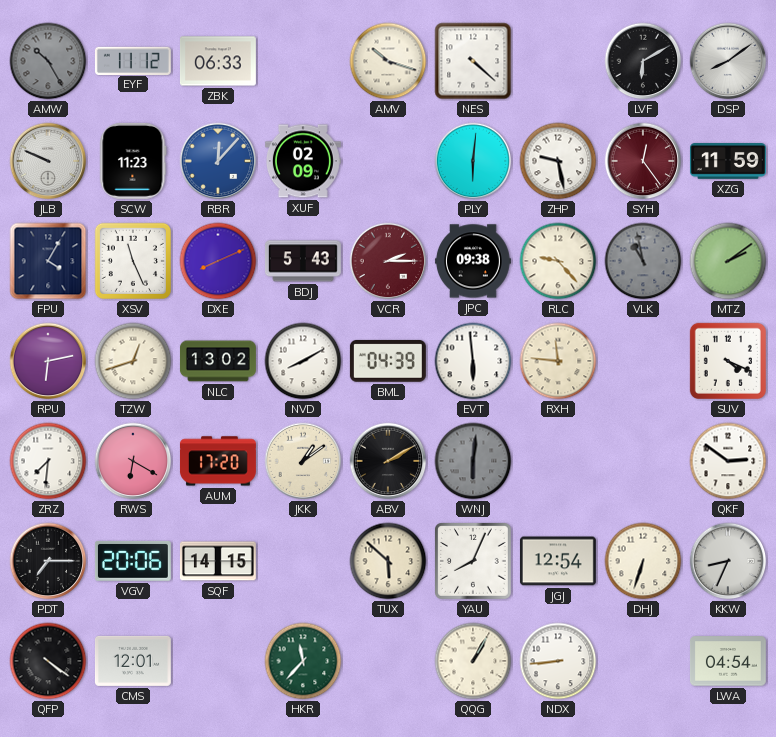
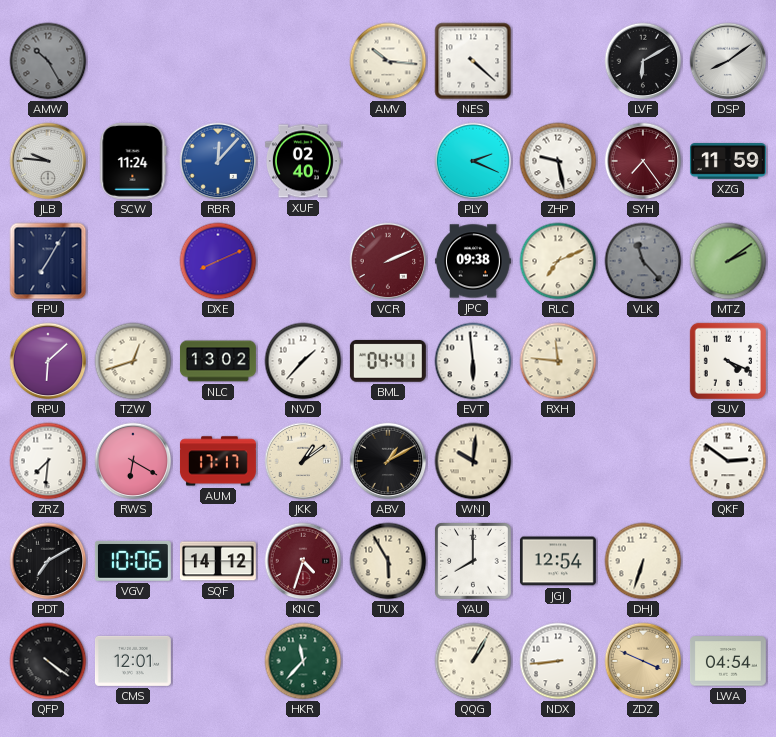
EYF: 11:12 -> none (133, 60)
ZBK: 06:33 -> none (218, 61)
AMV: 10:18 -> 10:16 (388, 61)
JLB: 9:49 -> 9:46 (48, 161)
SCW: 11:23 -> 11:24 (133, 161)
XUF: 02:09 -> 02:40 (303, 161)
PLY: 6:01 -> 2:19 (473, 161)
SYH: 12:24 -> 7:24 (643, 161)
FPU: 4:05 -> 7:05 (48, 261)
XSV: 11:26 -> none (133, 261)
BDJ: 5:43 -> none (303, 261)
VCR: 2:15 -> 2:11 (388, 261)
RLC: 9:23 -> 7:11 (558, 261)
VLK: 10:58 -> 11:23 (643, 261)
RPU: 6:13 -> 6:08 (48, 361)
NVD: 8:10 -> 1:37 (303, 361)
BML: 04:39 -> 04:41 (388, 361)
AUM: 17:20 -> 17:17 (218, 461)
ABV: 2:10 -> 1:10 (388, 461)
WNJ: 6:01 -> 10:01 (473, 461)
WNJ dial: grey -> cream (473, 461)
PDT: 7:15 -> 7:10 (48, 561)
VGV: 20:06 -> 10:06 (133, 562)
SQF: 14:15 -> 14:12 (218, 561)
KNC: none -> 4:33 (303, 561)
TUX: 5:52 -> 5:55 (388, 561)
YAU: 8:04 -> 8:00 (474, 562)
KKW: 8:34 -> none (728, 561)
ZDZ: none -> 3:49 (643, 661)
